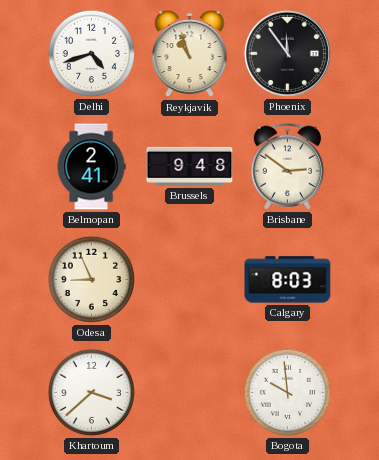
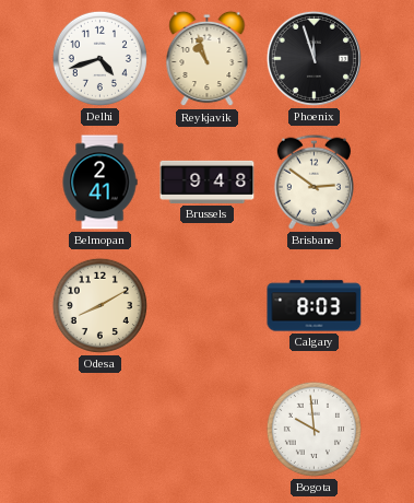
Phoenix: 11:54 -> 11:57 (314, 58)
Odesa: 8:56 -> 8:10 (99, 305)
Khartoum: 3:38 -> none (91, 392)
